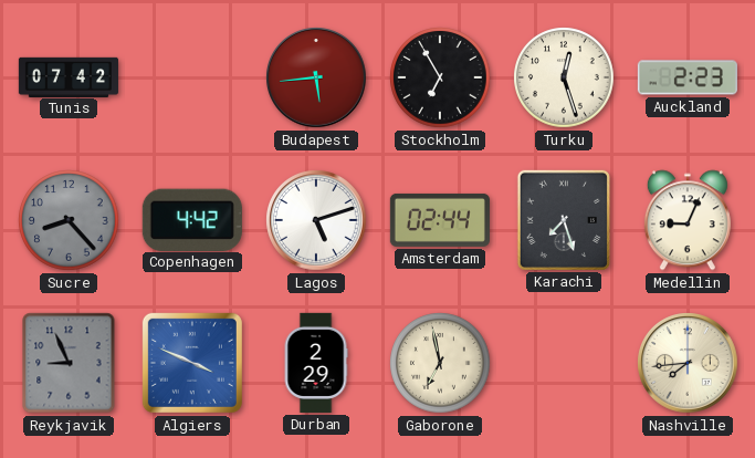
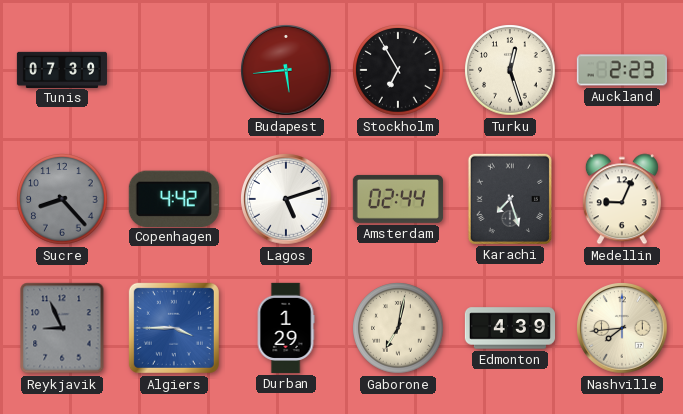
Tunis: 07:42 -> 07:39 (62, 69)
Algiers: 3:49 -> 3:45 (174, 328)
Durban: 2:29 -> 1:29 (286, 328)
Gaborone: 6:58 -> 7:02 (398, 328)
Edmonton: none -> 4:39 (509, 328)
